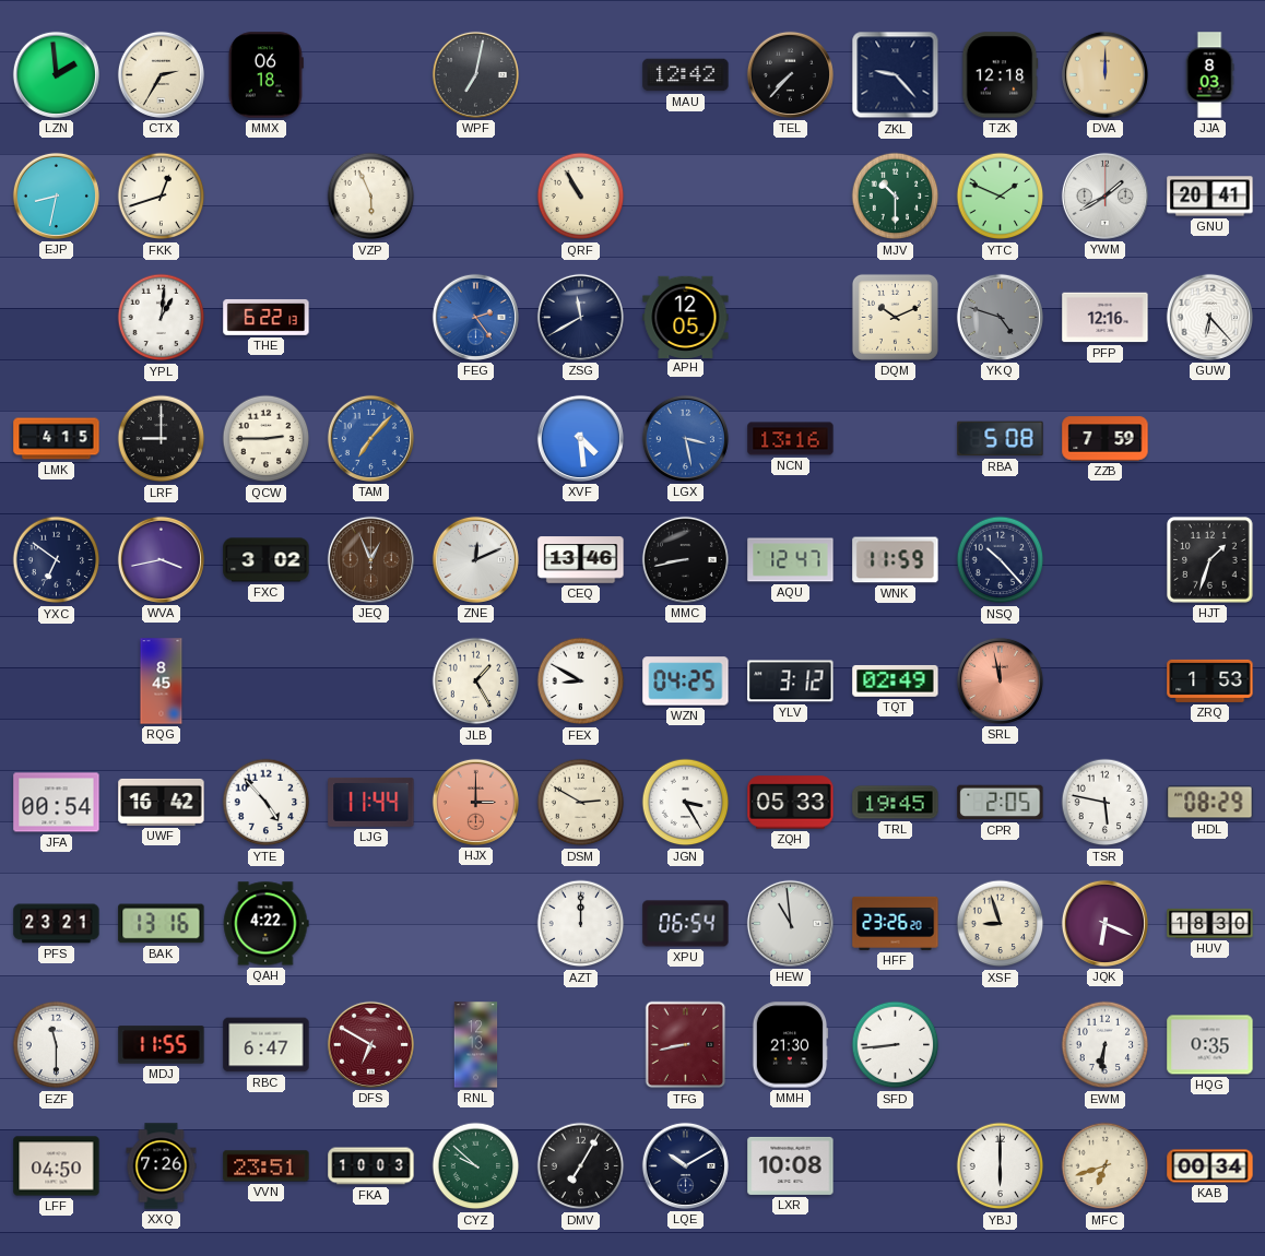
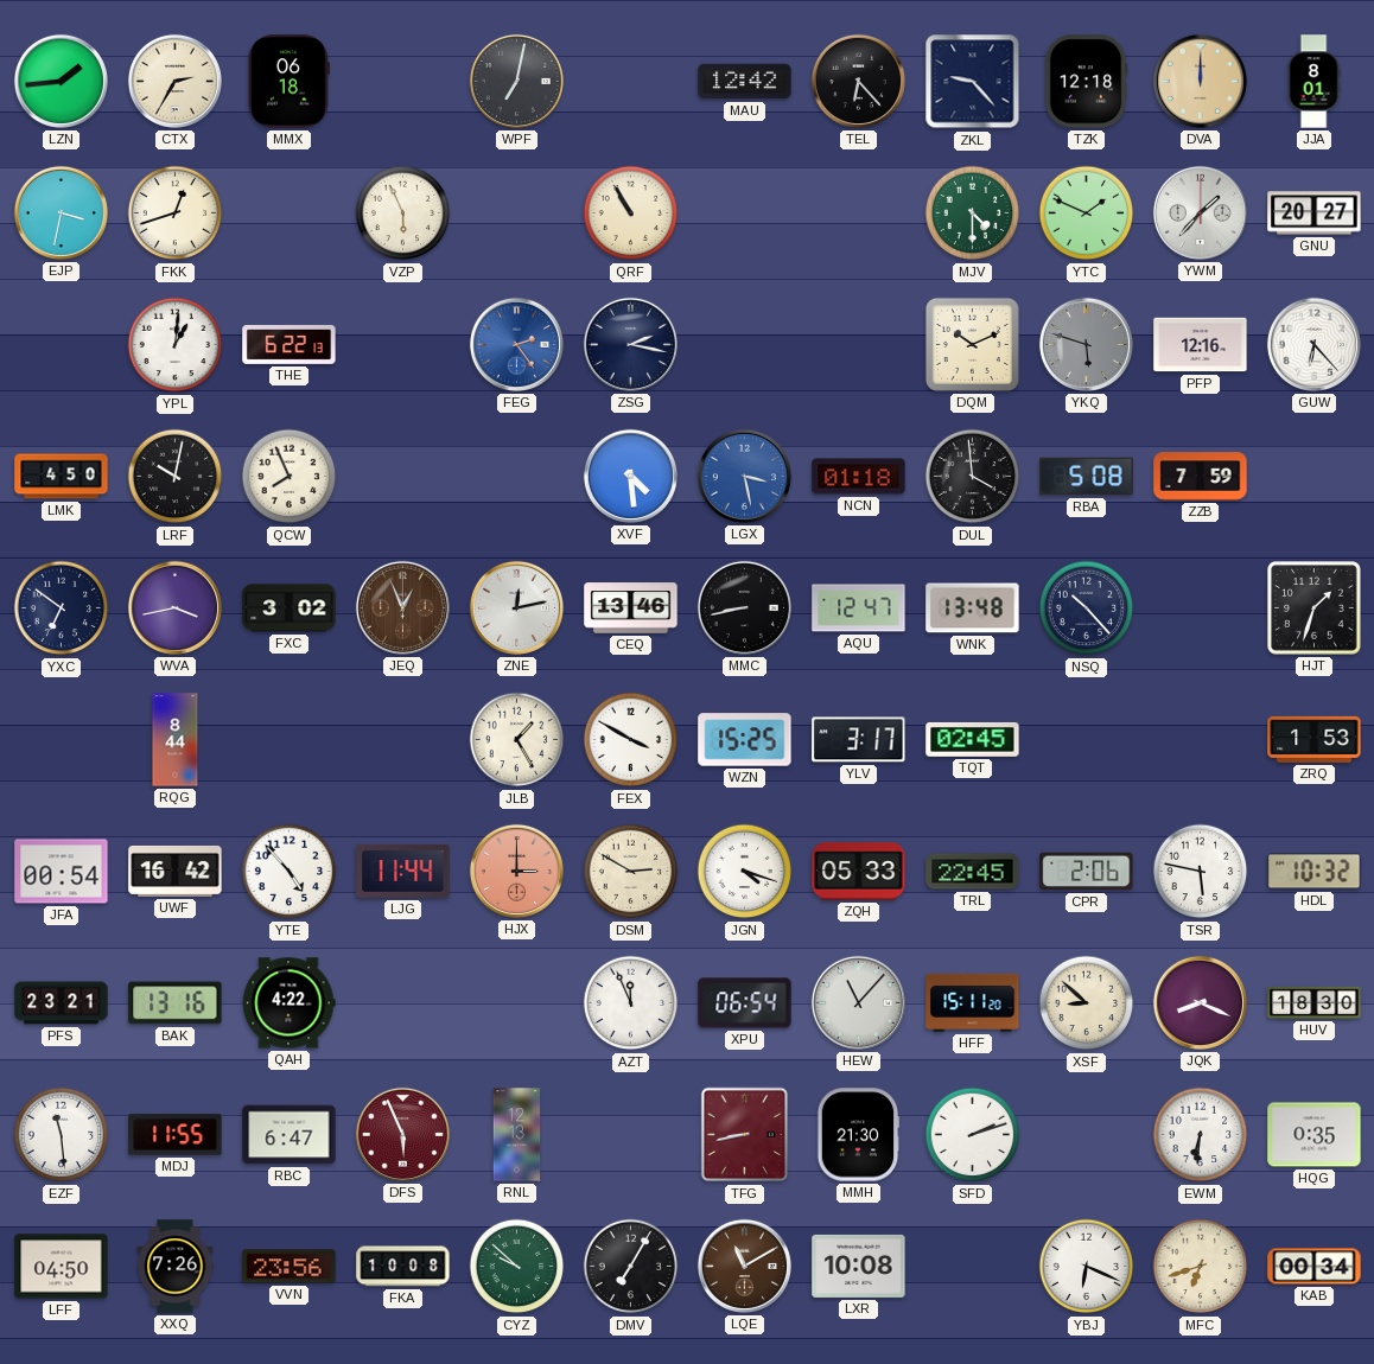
LZN: 1:59 -> 1:44 (61, 81)
TEL: 7:37 -> 6:23 (858, 81)
JJA: 8:03 -> 8:01 (1313, 82)
EJP: 8:32 -> 3:32 (61, 212)
MJV: 10:30 -> 4:30 (973, 213)
YWM: 1:40 -> 1:37 (1200, 212)
GNU: 20:41 -> 20:27 (1315, 213)
ZSG: 11:40 -> 2:17 (630, 344)
APH: 12:05 -> none (686, 317)
YKQ: 4:48 -> 5:48 (1086, 344)
LMK: 4:15 -> 4:50 (62, 477)
LRF: 9:00 -> 10:02 (176, 477)
QCW: 2:45 -> 7:56 (290, 477)
TAM: 7:07 -> none (370, 438)
NCN: 13:16 -> 01:18 (859, 477)
DUL: none -> 3:59 (973, 477)
ZNE: 12:11 -> 12:13 (516, 607)
WNK: 11:59 -> 13:48 (973, 608)
RQG: 8:45 -> 8:44 (176, 740)
FEX: 8:50 -> 3:50 (631, 740)
WZN: 04:25 -> 15:25 (745, 740)
YLV: 3:12 -> 3:17 (859, 740)
TQT: 02:49 -> 02:45 (973, 739)
SRL: 11:58 -> none (1000, 680)
JGN: 3:25 -> 4:18 (745, 872)
TRL: 19:45 -> 22:45 (973, 872)
CPR: 2:05 -> 2:06 (1087, 872)
HDL: 08:29 -> 10:32 (1315, 872)
AZT: 12:00 -> 11:56 (631, 1003)
HEW: 10:59 -> 11:07 (858, 1002)
HFF: 23:26 -> 15:11 (973, 1002)
XSF: 8:57 -> 8:52 (1087, 1003)
JQK: 6:19 -> 8:19 (1200, 1002)
EZF: 11:30 -> 11:29 (62, 1135)
DFS: 6:50 -> 5:56 (402, 1134)
SFD: 8:44 -> 2:12 (973, 1135)
VVN: 23:51 -> 23:56 (290, 1267)
FKA: 10:03 -> 10:08 (403, 1267)
LQE: 10:10 -> 11:10 (744, 1266)
LQE dial: navy -> brown (744, 1266)
YBJ: 6:00 -> 6:19 (1087, 1267)
